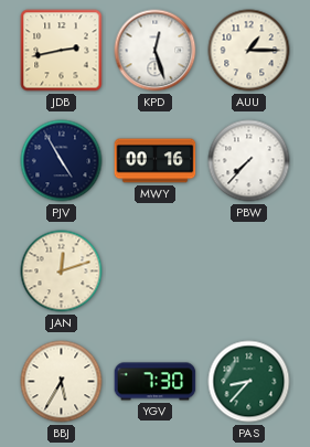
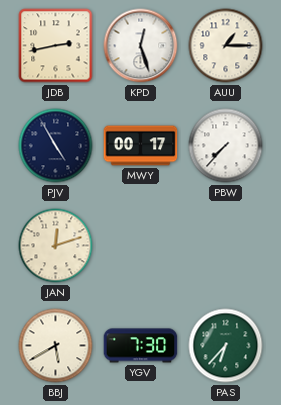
MWY: 00:16 -> 00:17 (141, 146)
BBJ: 5:35 -> 5:40 (56, 346)
PAS: 8:37 -> 6:37 (226, 346)
